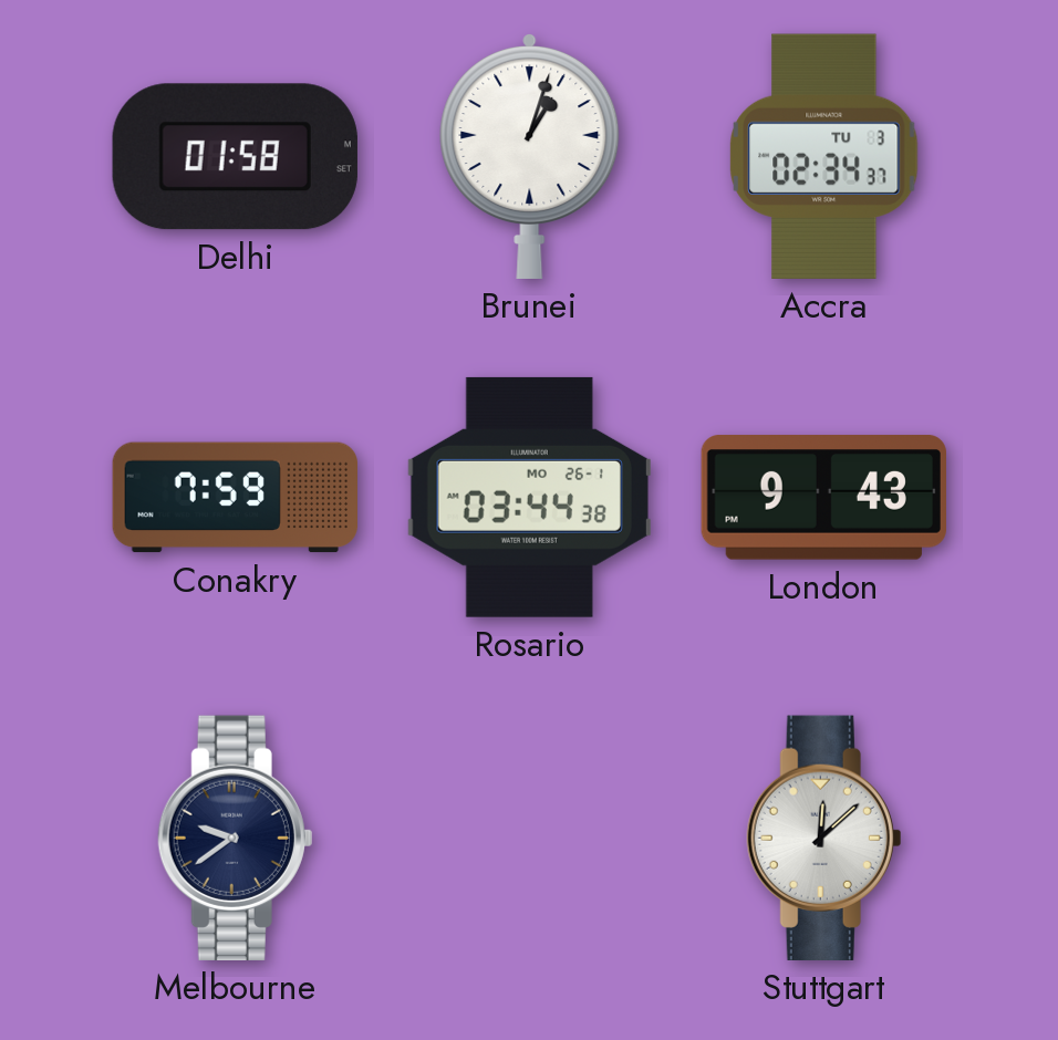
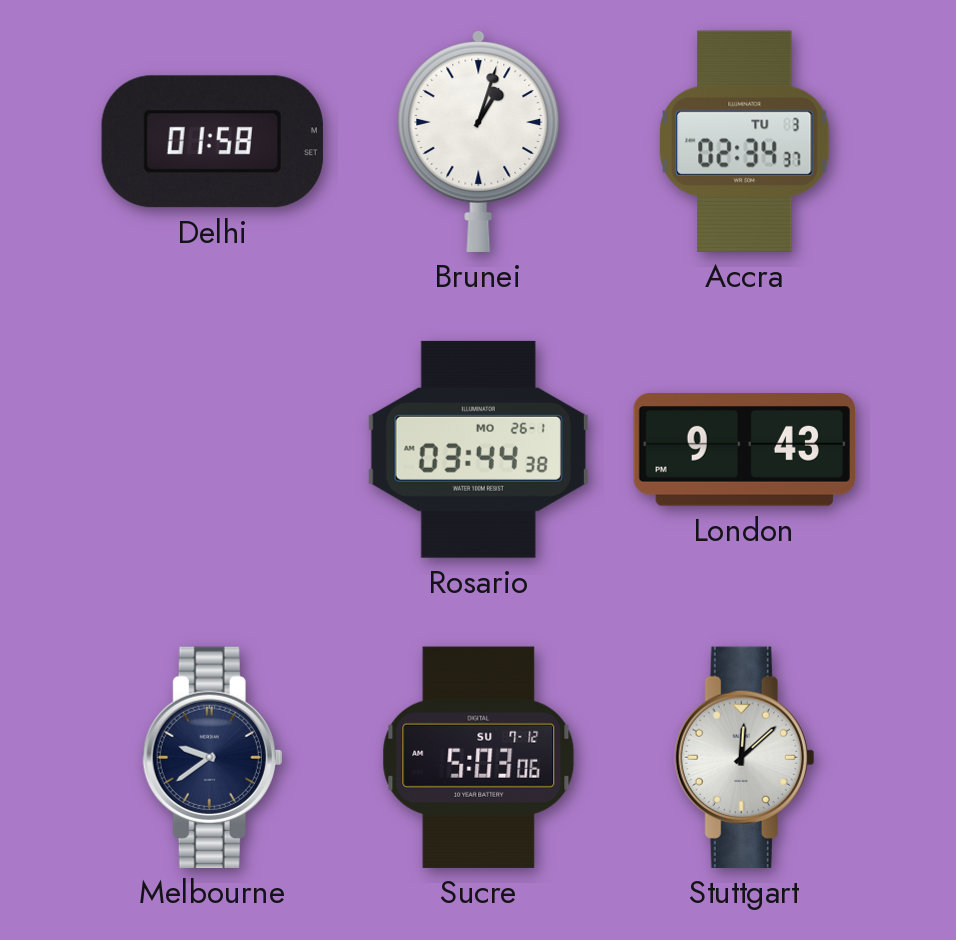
Conakry: 7:59 -> none (235, 498)
Sucre: none -> 5:03 (479, 757)
